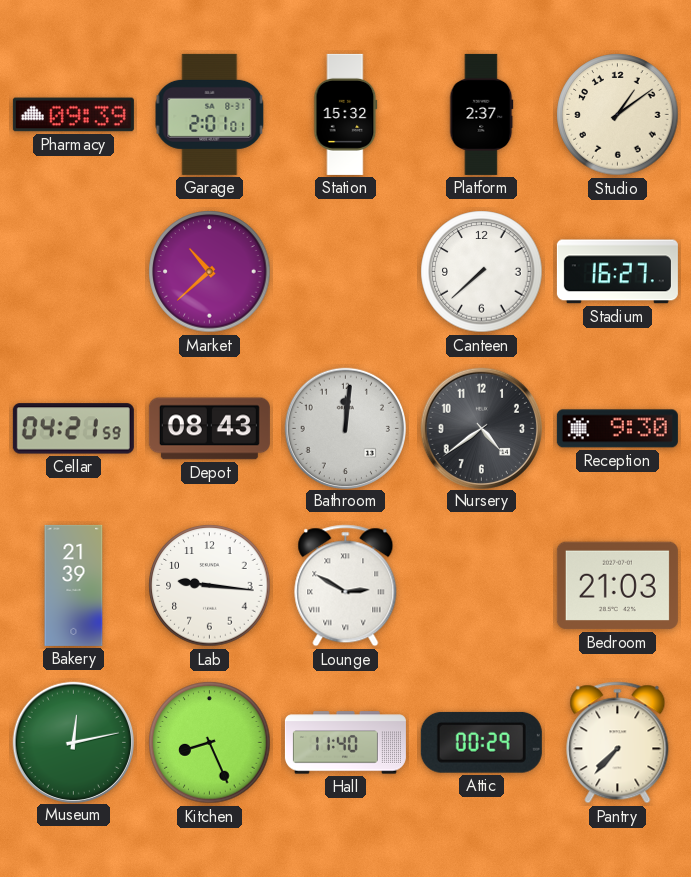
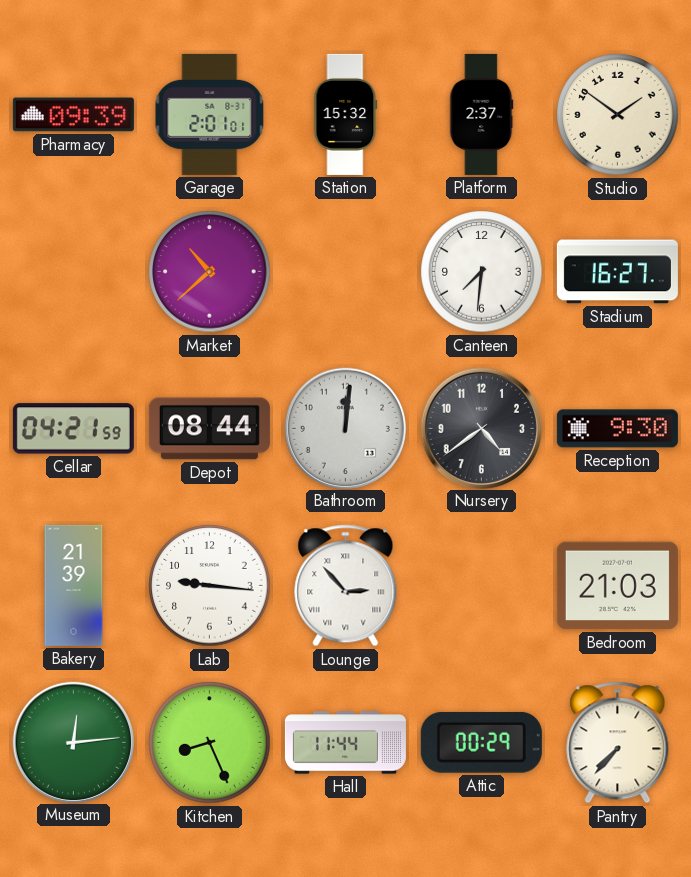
Studio: 1:09 -> 1:51 (618, 115)
Canteen: 7:38 -> 7:31 (482, 272)
Depot: 08:43 -> 08:44 (209, 429)
Lounge: 2:50 -> 2:53 (346, 586)
Museum: 12:13 -> 12:14 (73, 742)
Hall: 11:40 -> 11:44 (345, 743)
